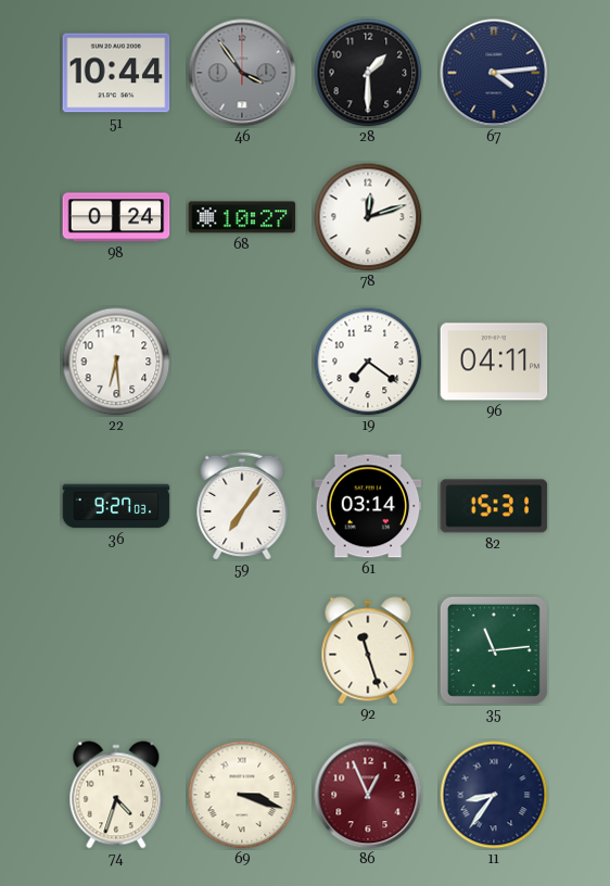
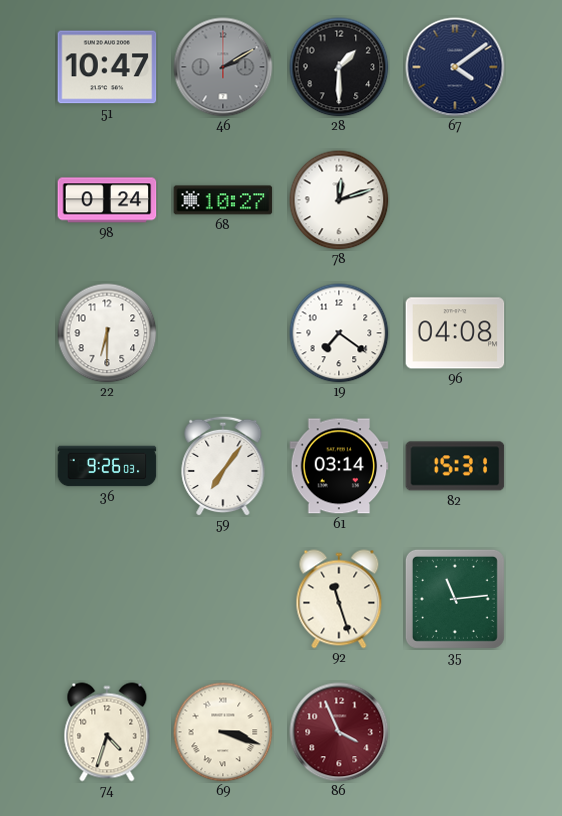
51: 10:44 -> 10:47 (107, 67)
46: 3:54 -> 2:10 (223, 67)
67: 4:14 -> 4:09 (455, 67)
22: 6:29 -> 6:30 (107, 333)
96: 04:11 -> 04:08 (455, 333)
36: 9:27 -> 9:26 (107, 466)
86: 12:56 -> 3:56 (339, 732)
11: 8:36 -> none (494, 795)
